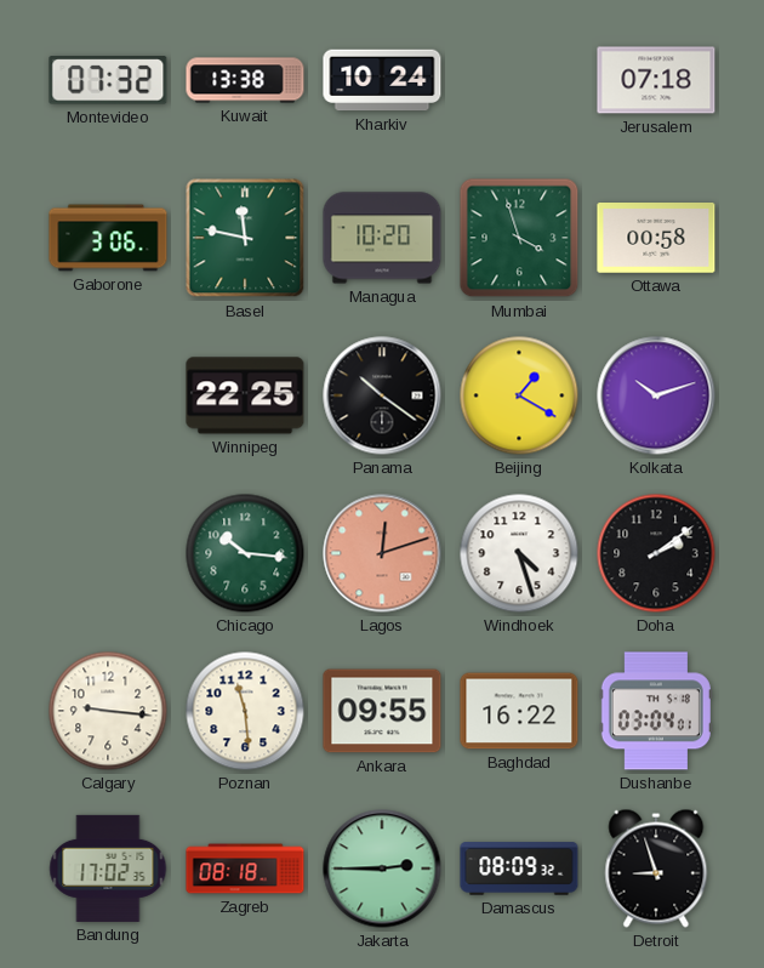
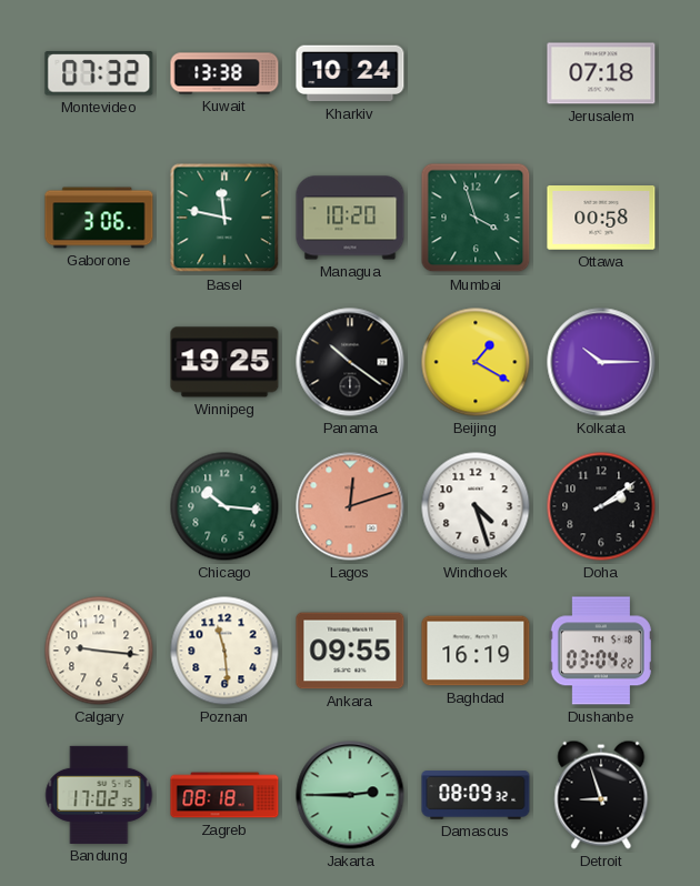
Winnipeg: 22:25 -> 19:25 (224, 362)
Kolkata: 10:12 -> 10:15 (601, 362)
Baghdad: 16:22 -> 16:19 (476, 651)
Dushanbe: 03:04:01 -> 03:04:22 (601, 651)
